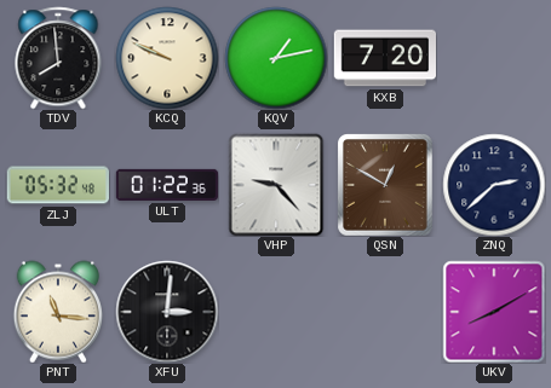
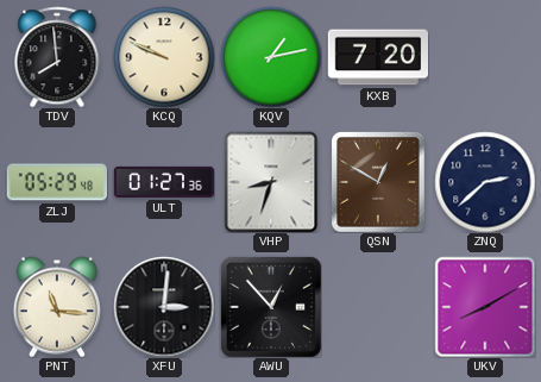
ZLJ: 05:32 -> 05:29 (56, 182)
ULT: 01:22 -> 01:27 (164, 182)
VHP: 9:23 -> 8:33 (271, 182)
AWU: none -> 12:53 (271, 307)
